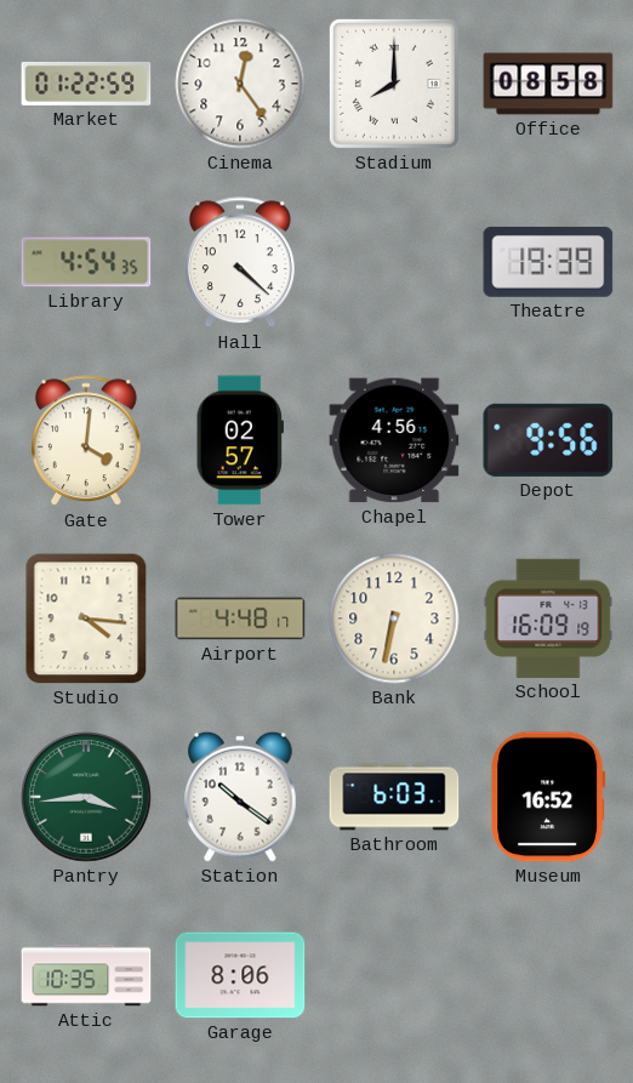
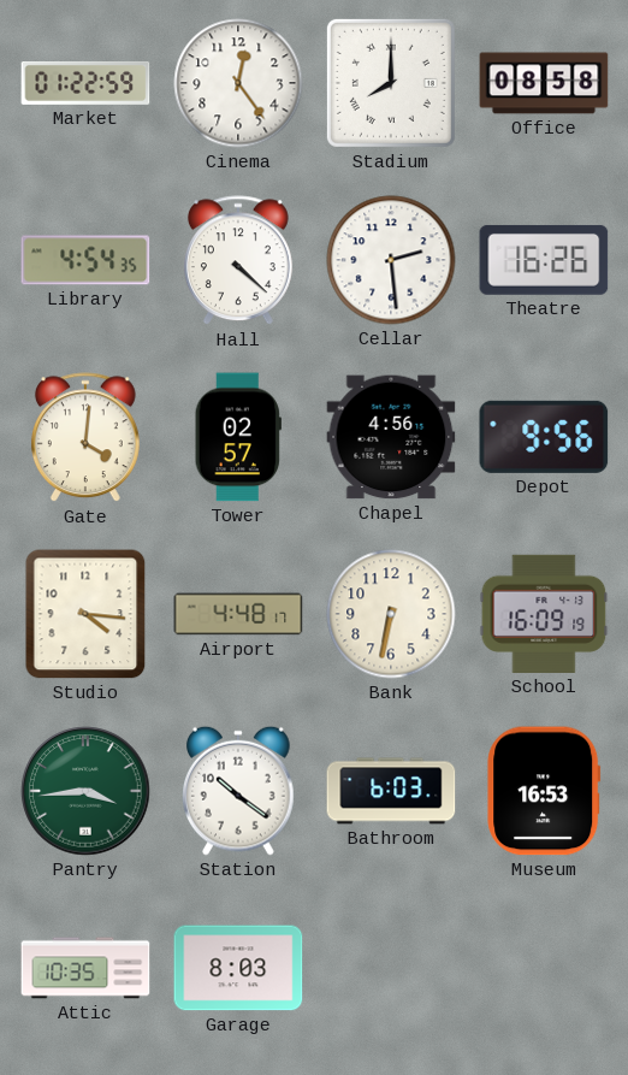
Cellar: none -> 2:29 (391, 260)
Theatre: 19:39 -> 16:26 (544, 260)
Museum: 16:52 -> 16:53 (544, 791)
Garage: 8:06 -> 8:03 (238, 968)
